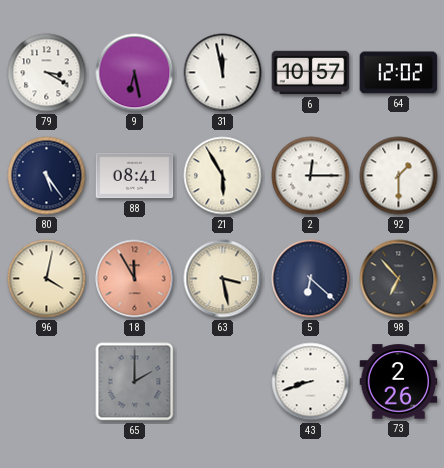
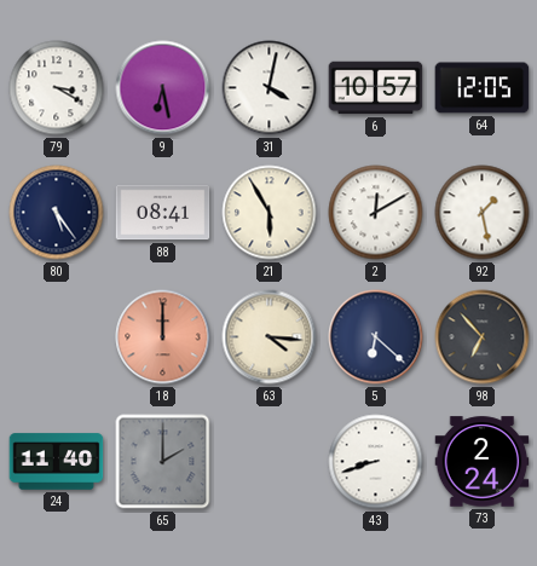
31: 11:58 -> 4:02 (270, 88)
64: 12:02 -> 12:05 (483, 88)
2: 12:15 -> 12:10 (376, 213)
92: 1:30 -> 1:28 (483, 213)
96: 4:02 -> none (47, 279)
18: 11:55 -> 12:00 (163, 337)
63: 3:28 -> 4:16 (270, 337)
24: none -> 11:40 (57, 462)
73: 2:26 -> 2:24 (483, 462)
